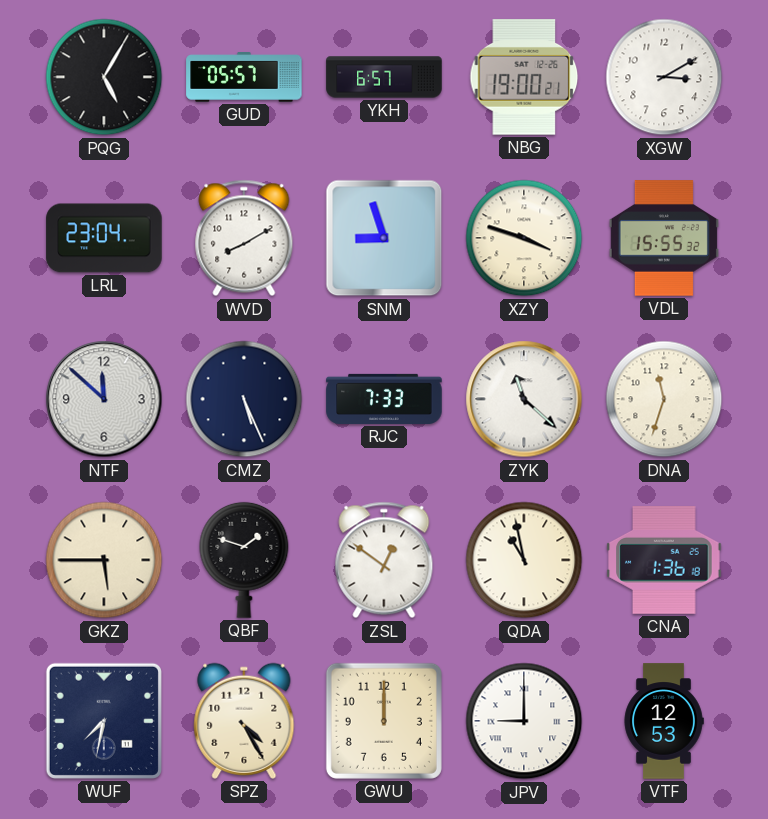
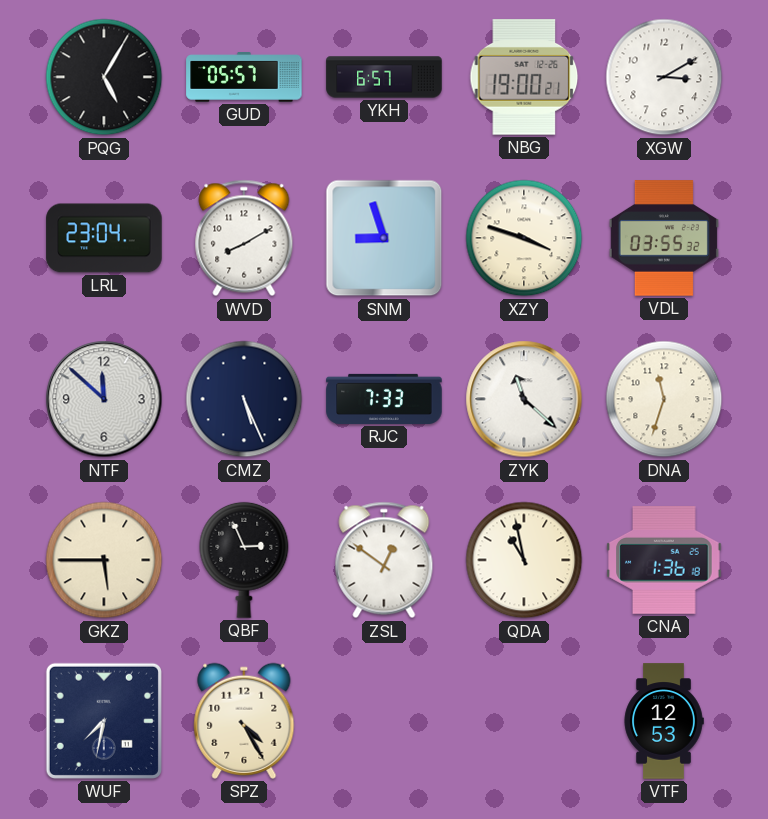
VDL: 15:55 -> 03:55 (664, 238)
QBF: 1:48 -> 2:56 (244, 560)
GWU: 12:00 -> none (384, 721)
JPV: 9:00 -> none (524, 721)
